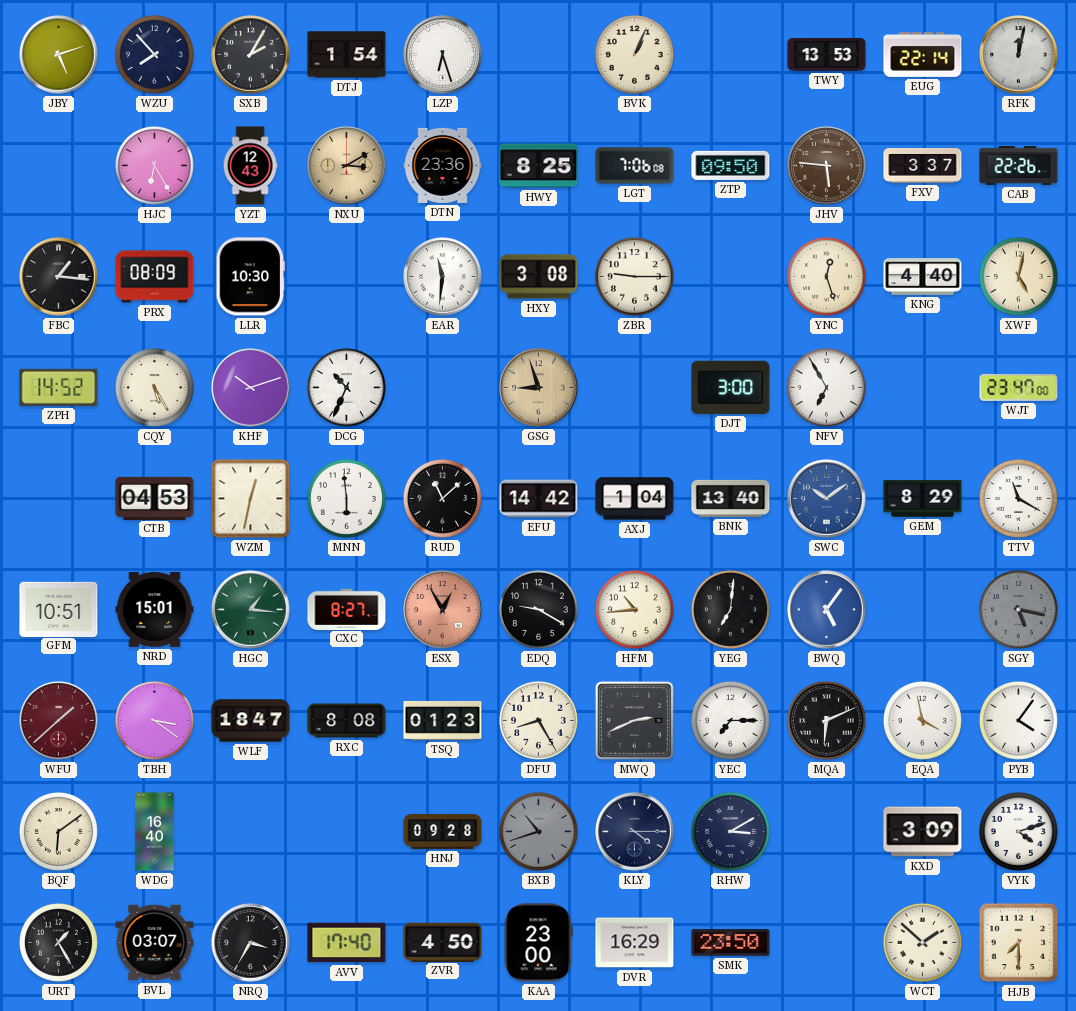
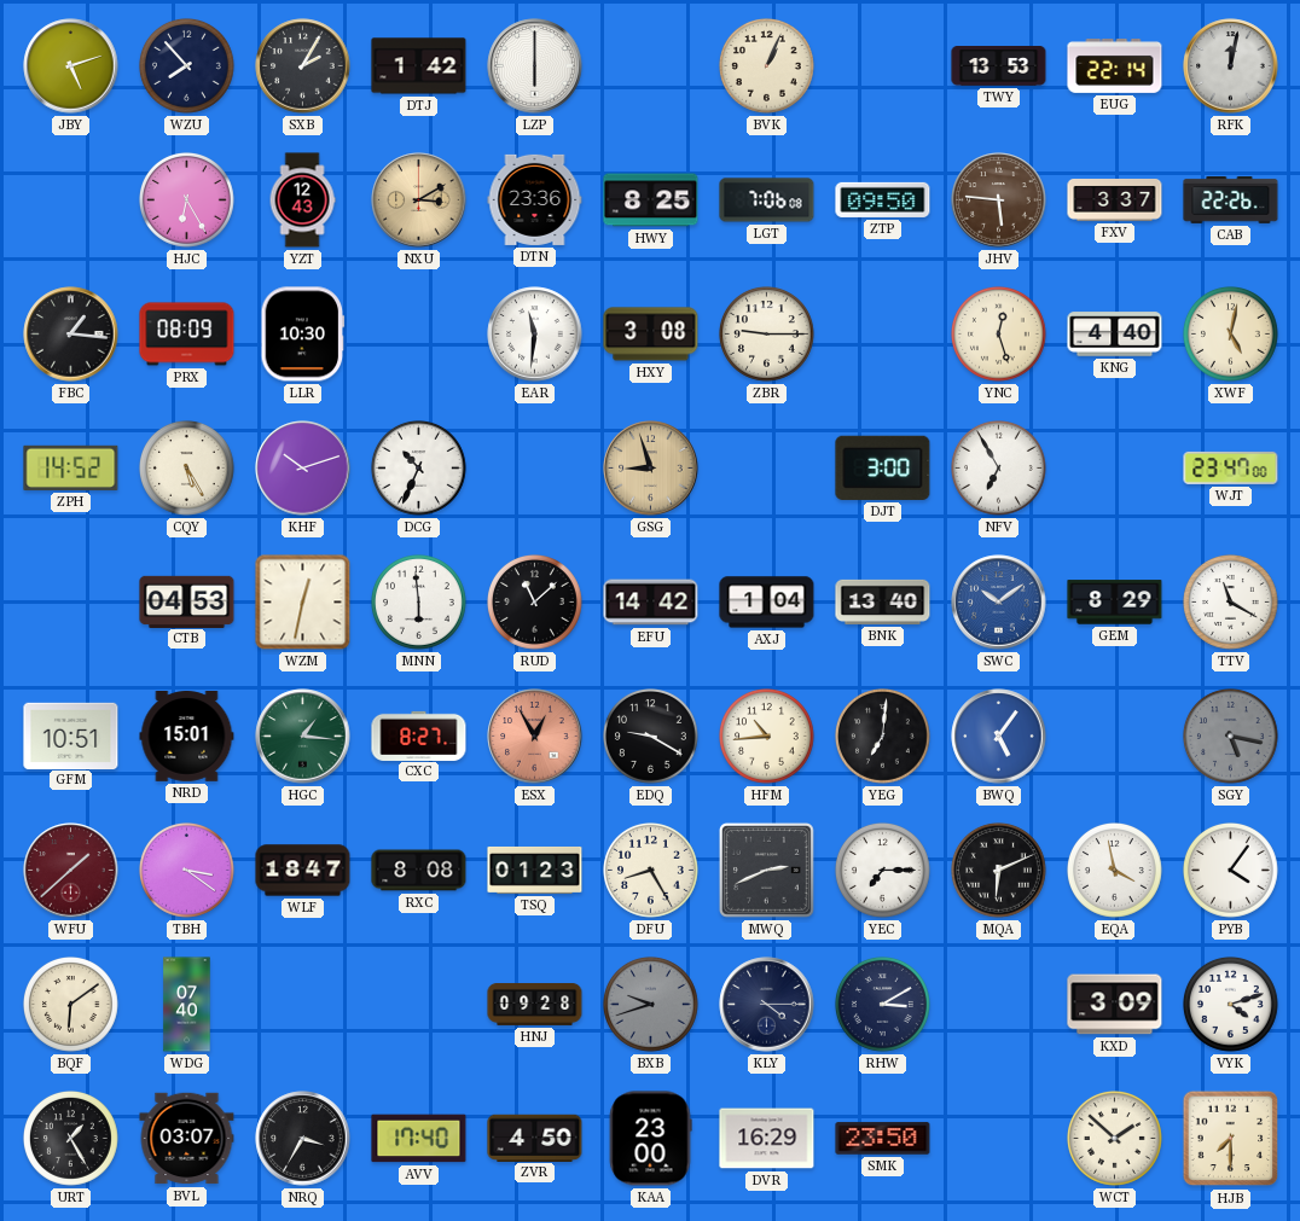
DTJ: 1:54 -> 1:42 (419, 66)
LZP: 6:27 -> 6:00 (535, 66)
WDG: 16:40 -> 07:40 (187, 1005)
BXB: 10:42 -> 9:42 (651, 1005)
